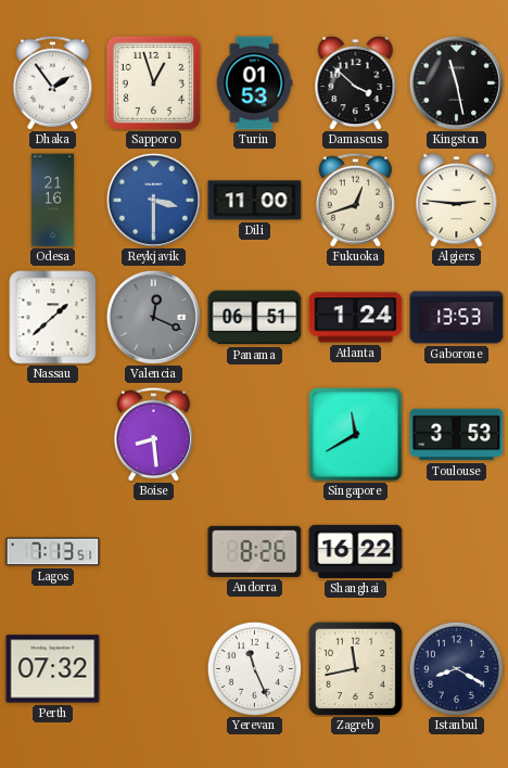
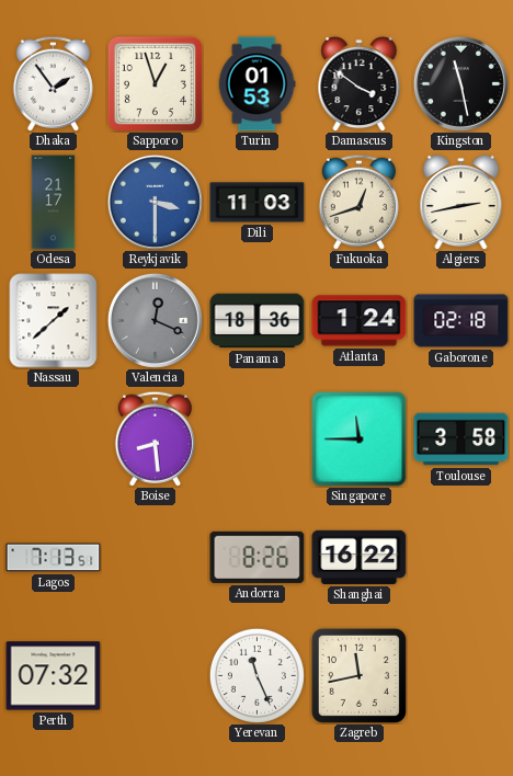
Damascus: 3:52 -> 3:51 (360, 83)
Odesa: 21:16 -> 21:17 (54, 203)
Dili: 11:00 -> 11:03 (258, 203)
Algiers: 2:46 -> 2:43 (461, 202)
Panama: 06:51 -> 18:36 (258, 321)
Gaborone: 13:53 -> 02:18 (461, 321)
Singapore: 11:40 -> 11:45 (360, 440)
Toulouse: 3:53 -> 3:58 (461, 440)
Istanbul: 8:20 -> none (456, 668)
